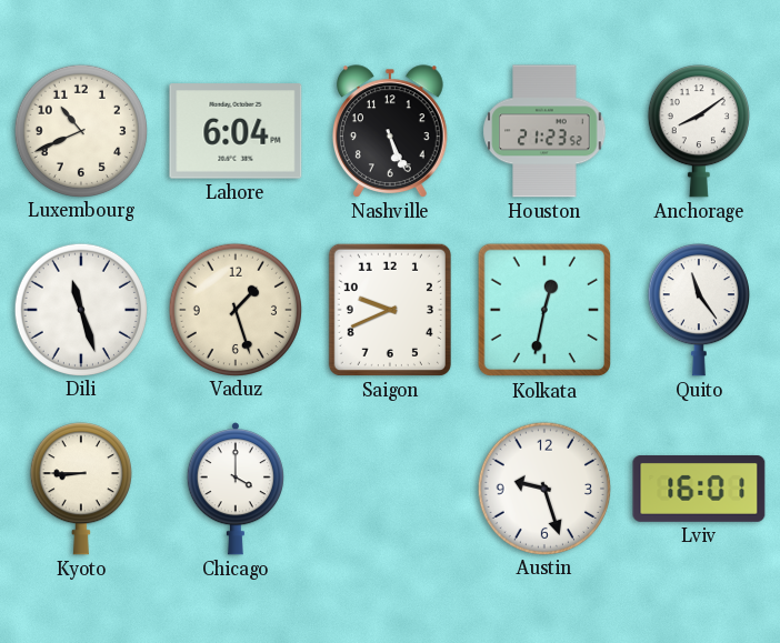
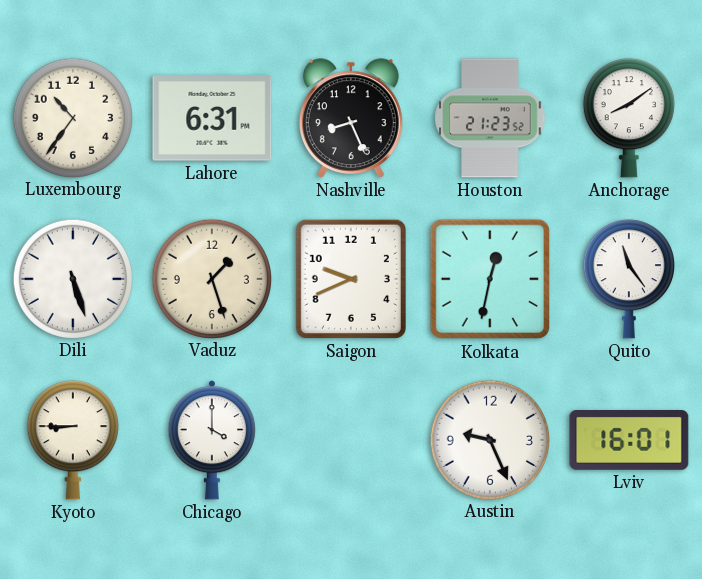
Luxembourg: 10:41 -> 10:36 (72, 117)
Lahore: 6:04 -> 6:31 (212, 118)
Nashville: 5:26 -> 8:26 (351, 118)
Dili: 11:27 -> 5:27 (72, 278)
Austin: 9:27 -> 9:26 (489, 439)
